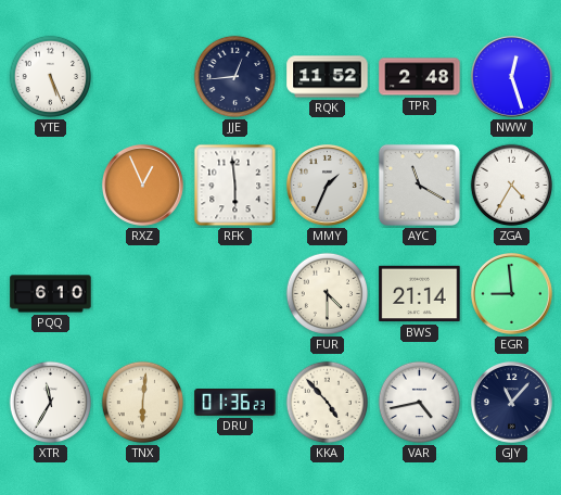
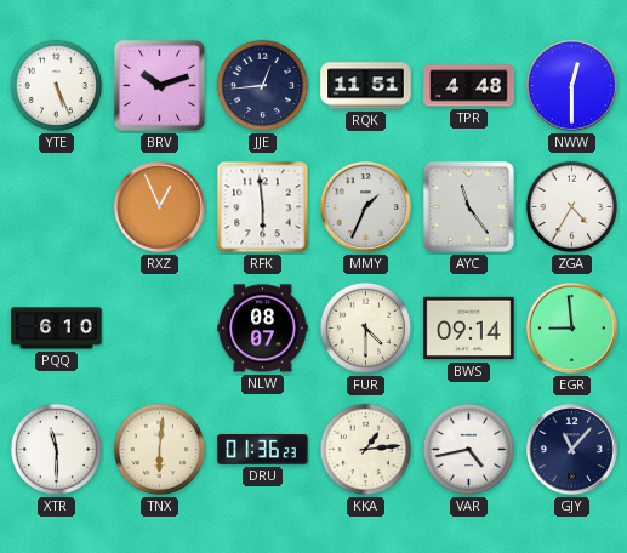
BRV: none -> 10:12 (159, 85)
RQK: 11:52 -> 11:51 (366, 86)
TPR: 2:48 -> 4:48 (469, 86)
NWW: 12:27 -> 12:30 (571, 85)
AYC: 11:20 -> 11:24 (468, 206)
NLW: none -> 08:07 (263, 329)
BWS: 21:14 -> 09:14 (469, 329)
XTR: 11:35 -> 11:30 (57, 450)
KKA: 4:53 -> 1:14 (366, 450)
